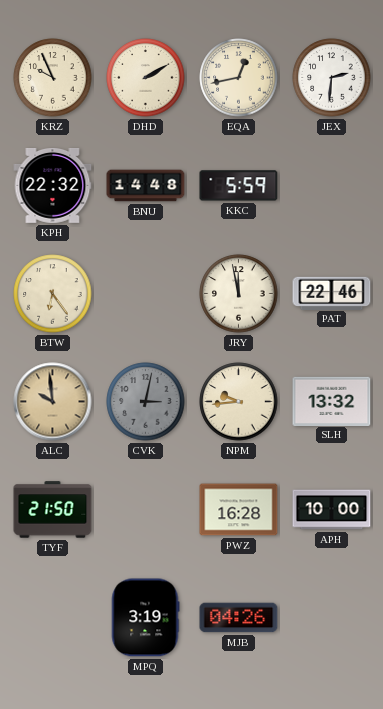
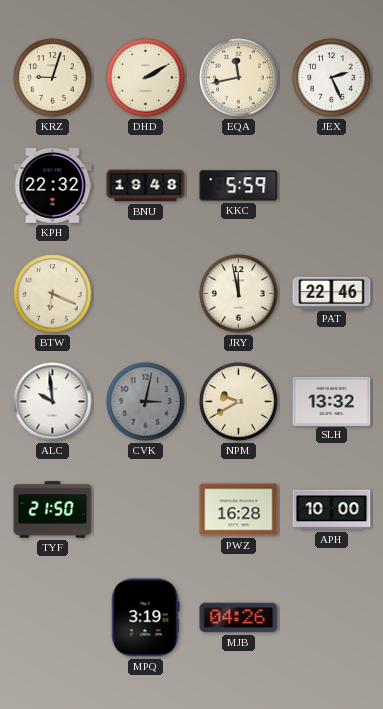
KRZ: 9:56 -> 9:03 (53, 78)
EQA: 12:43 -> 11:43 (239, 78)
JEX: 2:31 -> 2:26 (332, 78)
BNU: 14:48 -> 19:48 (146, 186)
BTW: 6:24 -> 6:19 (53, 294)
ALC dial: champagne -> white (53, 402)
NPM: 9:44 -> 9:40 (239, 402)
